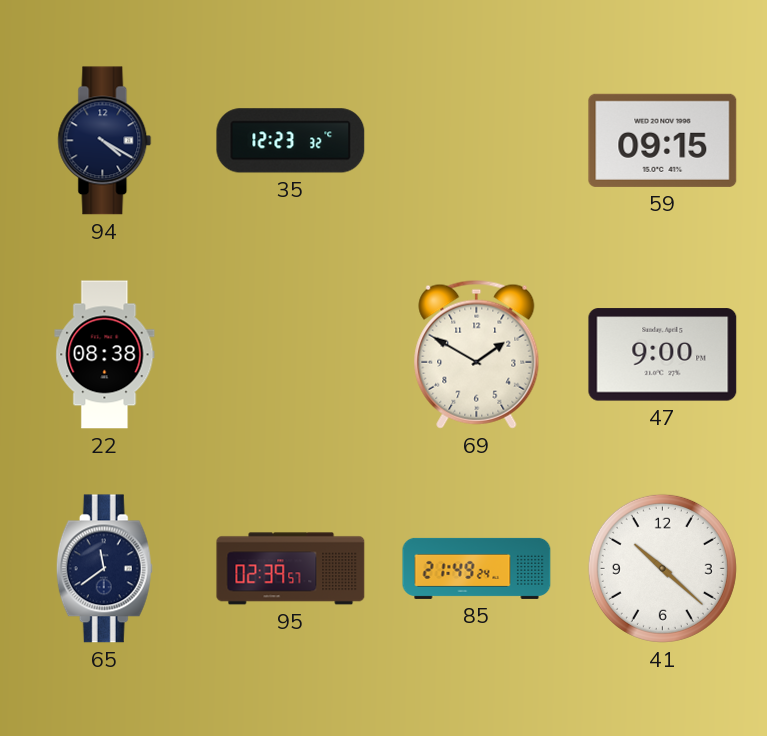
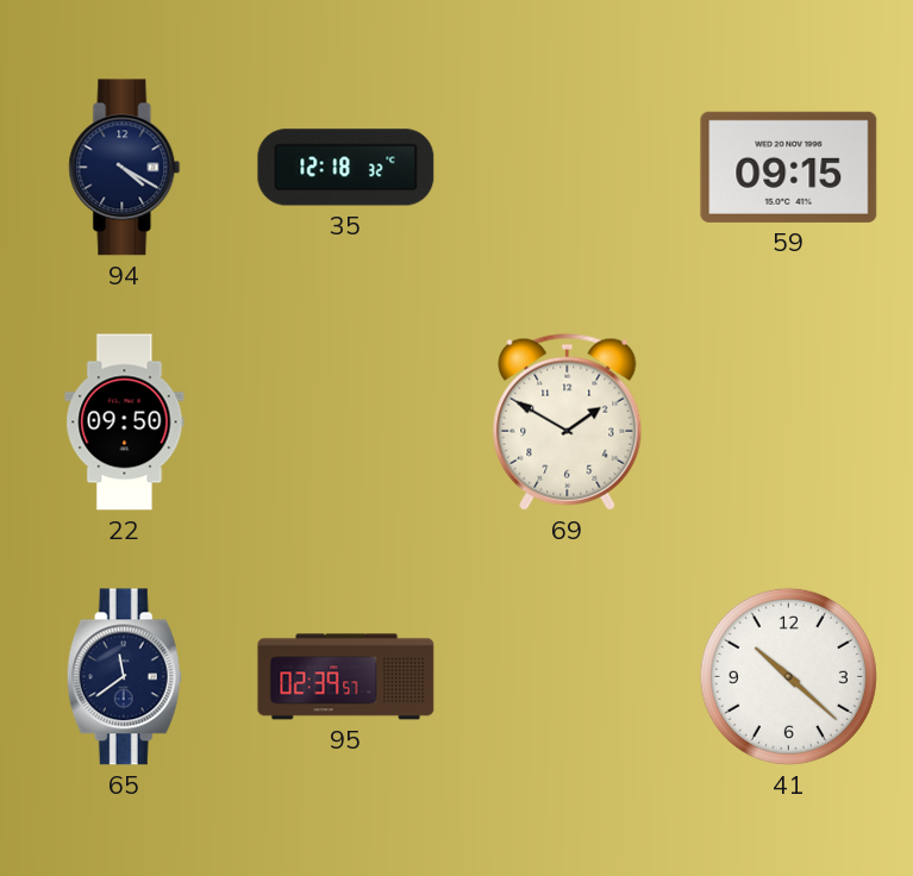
35: 12:23 -> 12:18 (346, 168)
22: 08:38 -> 09:50 (125, 423)
47: 9:00 -> none (663, 355)
85: 21:49 -> none (477, 568)
